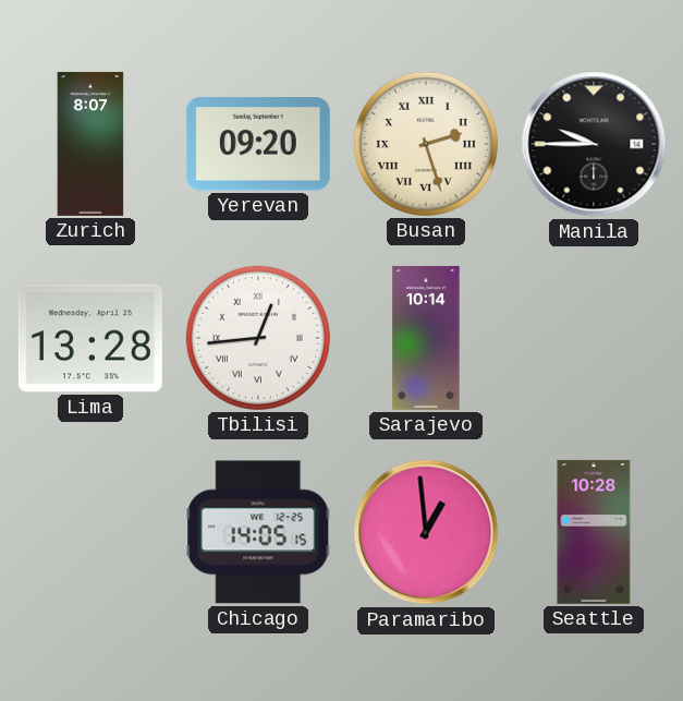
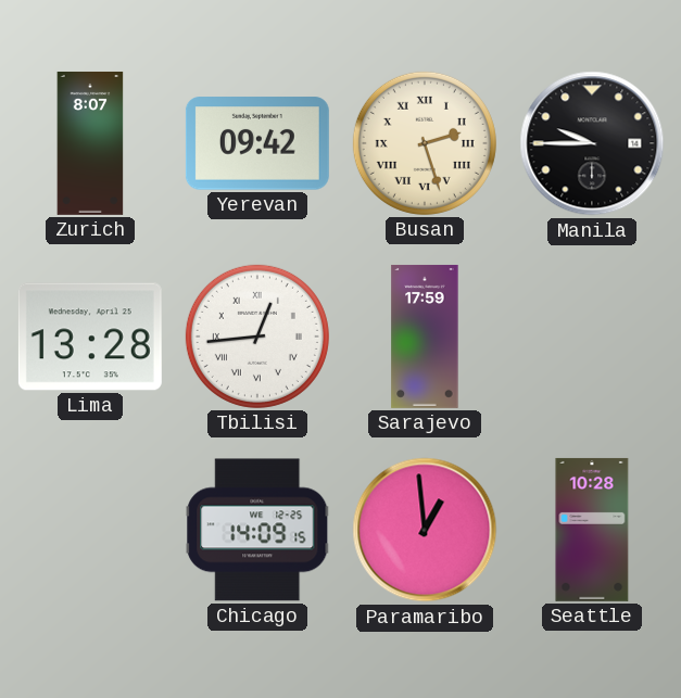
Yerevan: 09:20 -> 09:42 (257, 143)
Sarajevo: 10:14 -> 17:59 (425, 337)
Chicago: 14:05 -> 14:09 (257, 530)
